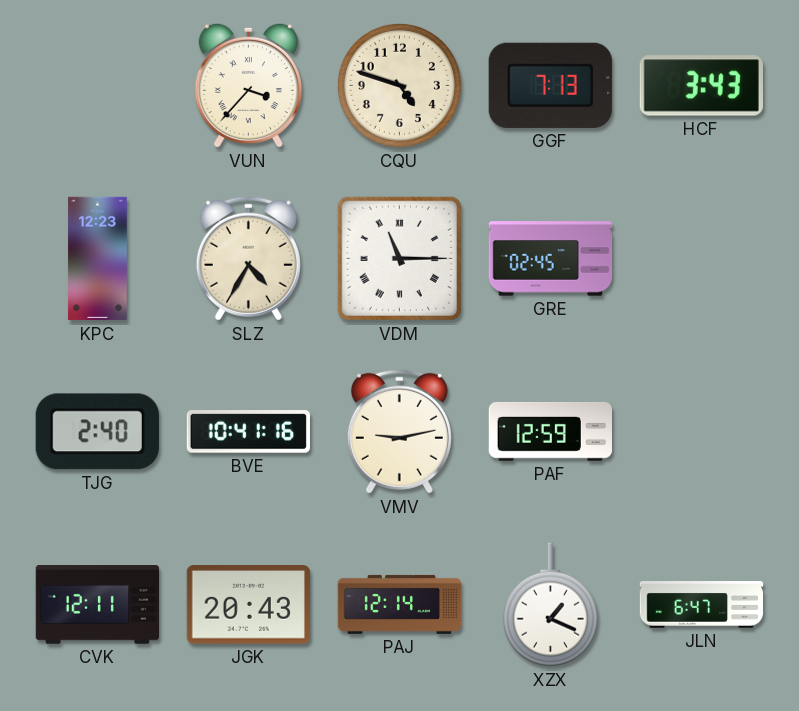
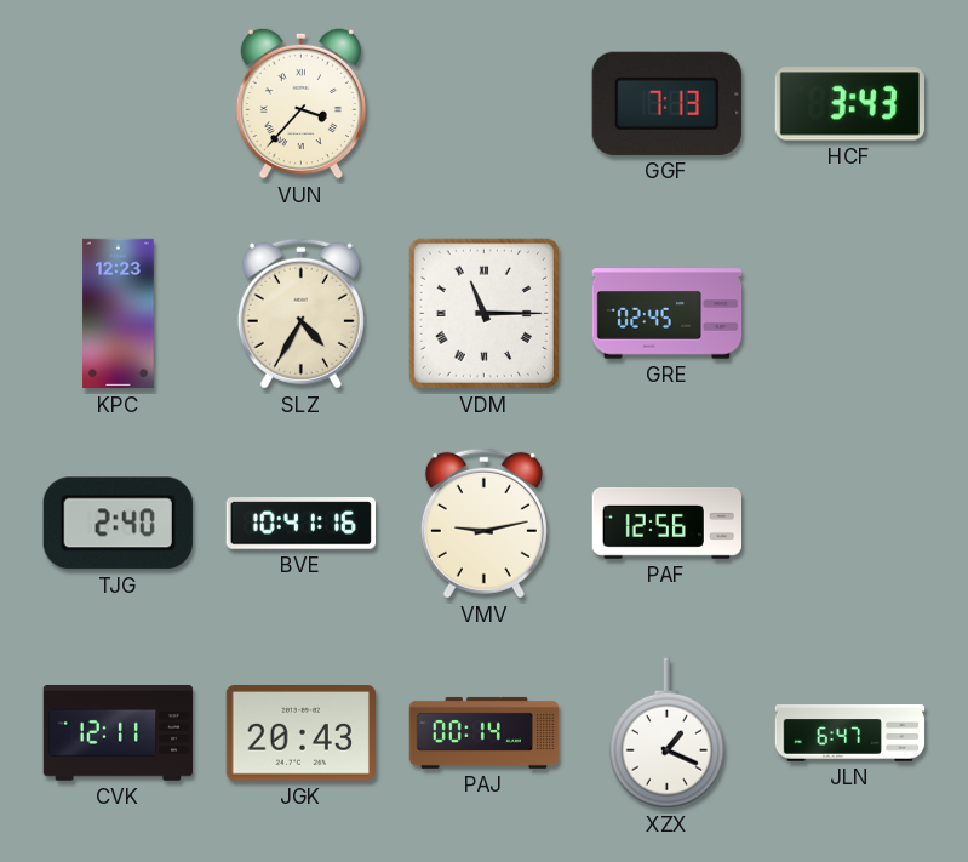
CQU: 4:48 -> none (399, 85)
PAF: 12:59 -> 12:56 (666, 523)
PAJ: 12:14 -> 00:14 (485, 732)
